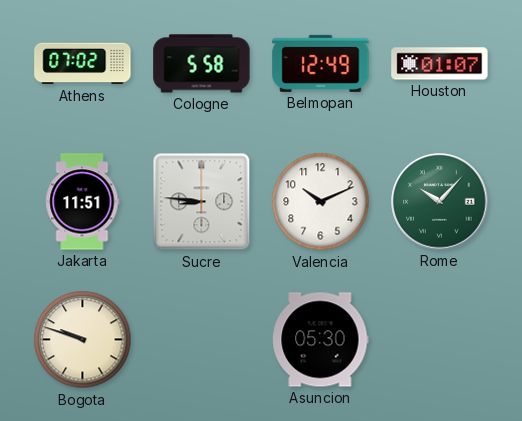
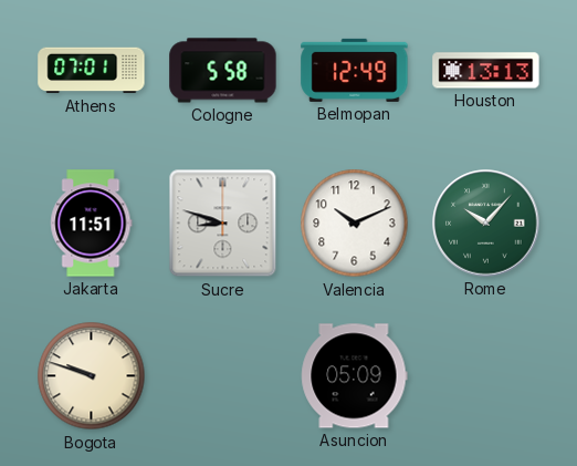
Athens: 07:02 -> 07:01 (92, 71)
Houston: 01:07 -> 13:13 (486, 71)
Sucre: 8:46 -> 8:48 (223, 224)
Asuncion: 05:30 -> 05:09 (355, 376)
